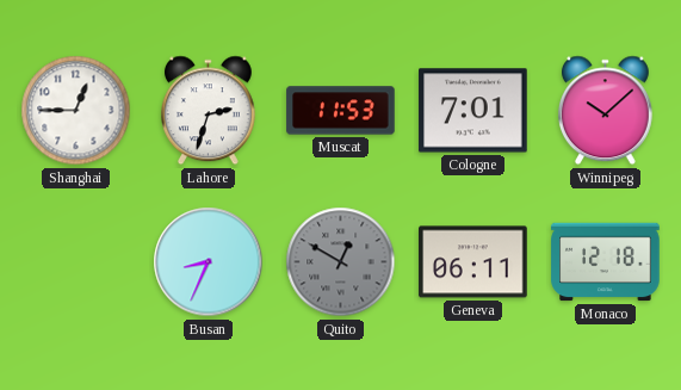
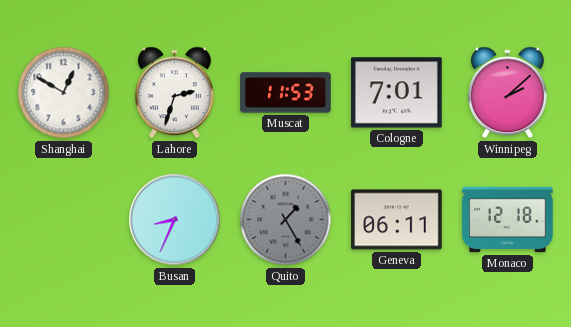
Shanghai: 12:45 -> 12:50 (64, 93)
Winnipeg: 10:08 -> 2:08 (507, 93)
Quito: 12:50 -> 1:25 (286, 220)
